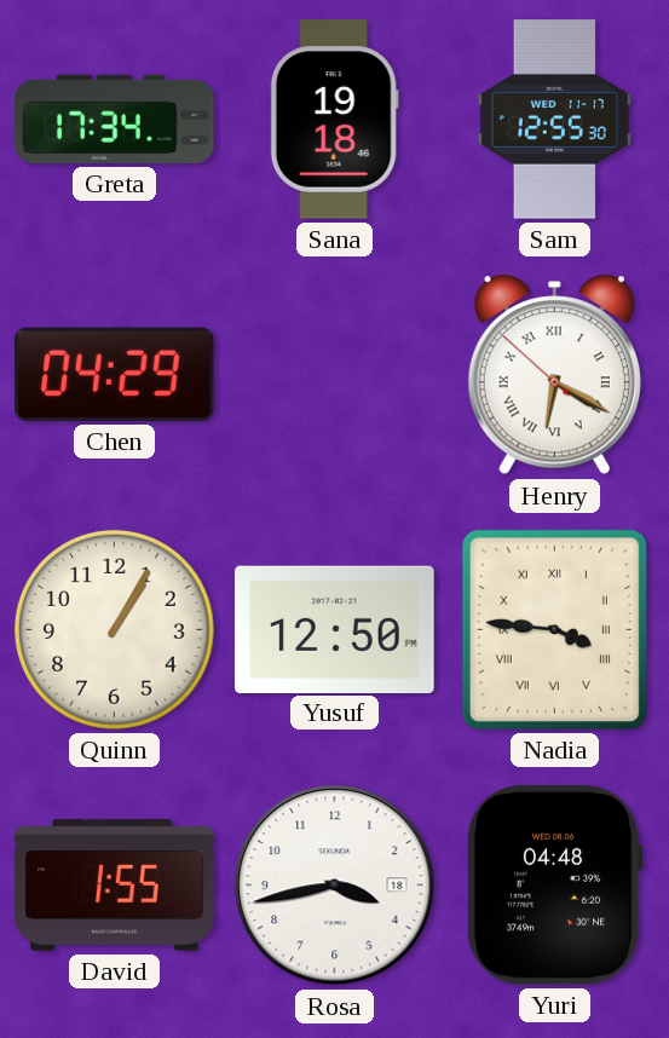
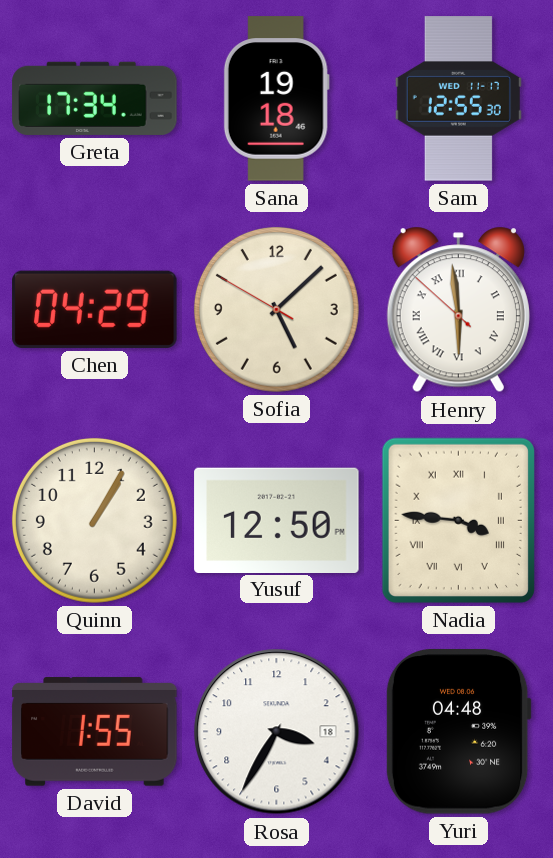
Sofia: none -> 5:07 (276, 309)
Henry: 6:19 -> 5:58 (458, 310)
Rosa: 3:43 -> 3:35 (277, 732)
